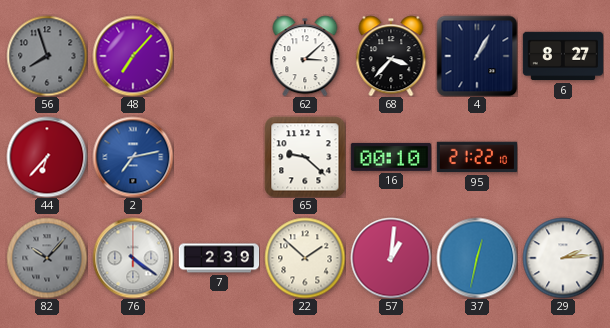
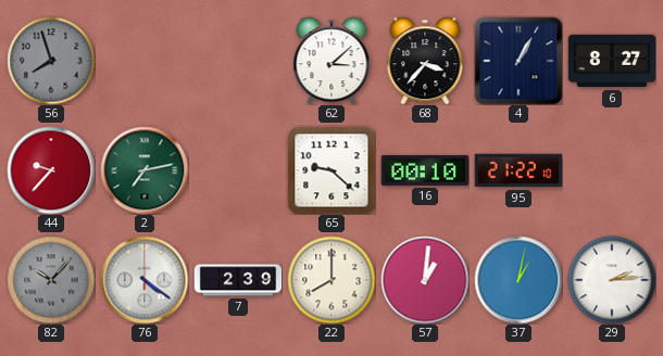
48: 7:07 -> none (133, 56)
44: 6:37 -> 9:37 (51, 170)
2 dial: blue -> green (145, 170)
22: 1:52 -> 8:00 (331, 280)
37: 12:32 -> 1:02 (518, 280)
